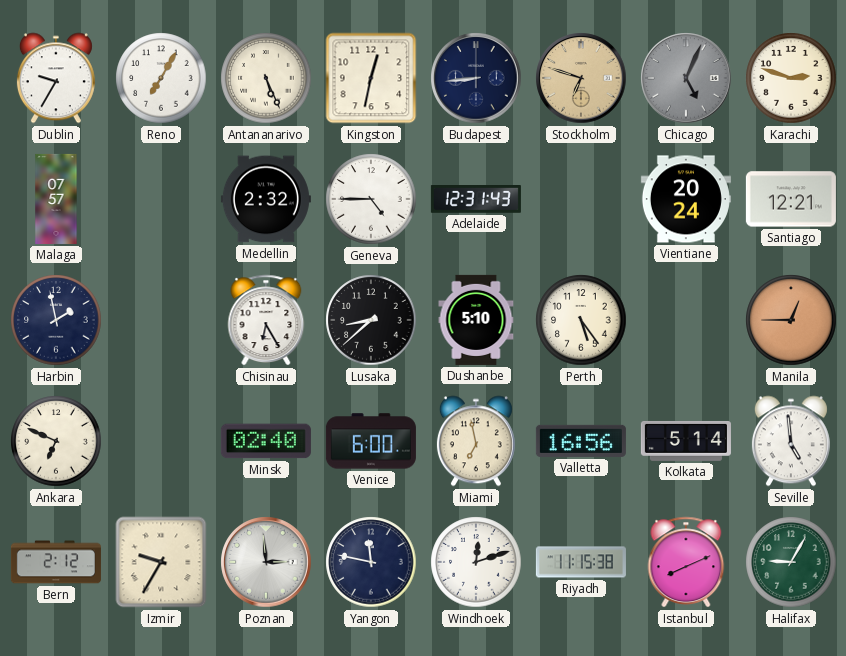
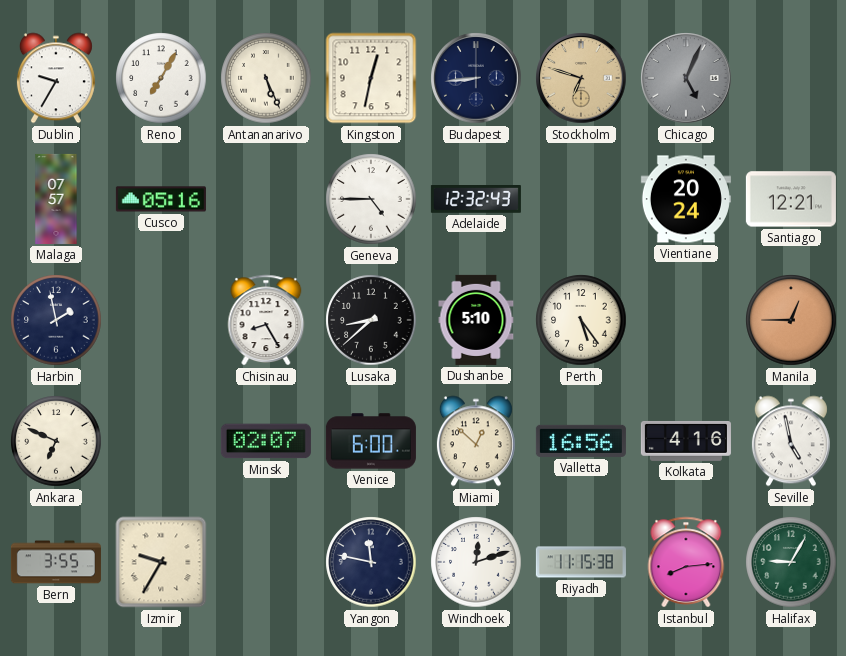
Karachi: 2:48 -> none (791, 78)
Cusco: none -> 05:16 (161, 199)
Medellin: 2:32 -> none (266, 199)
Adelaide: 12:31 -> 12:32 (476, 200)
Chisinau: 6:25 -> 8:25 (266, 320)
Minsk: 02:40 -> 02:07 (266, 441)
Miami: 6:58 -> 12:52 (476, 441)
Kolkata: 5:14 -> 4:16 (686, 441)
Seville: 4:59 -> 4:58 (791, 441)
Bern: 2:12 -> 3:55 (56, 562)
Poznan: 2:59 -> none (266, 562)
Istanbul: 8:11 -> 8:14 (686, 562)
